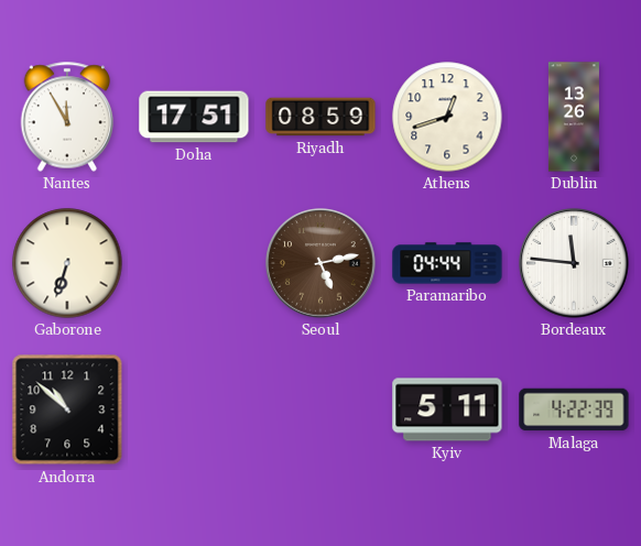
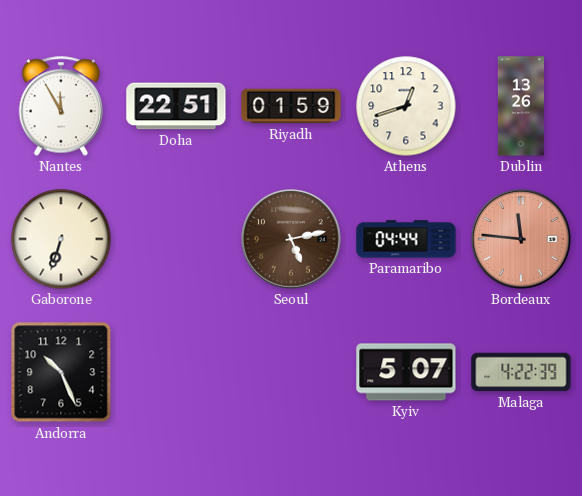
Doha: 17:51 -> 22:51 (176, 106)
Riyadh: 08:59 -> 01:59 (291, 106)
Bordeaux dial: white -> salmon (521, 239)
Andorra: 10:52 -> 10:26 (61, 372)
Kyiv: 5:11 -> 5:07 (406, 372)
